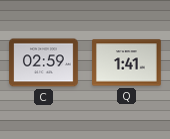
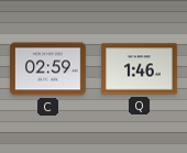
Q: 1:41 -> 1:46 (140, 69)
